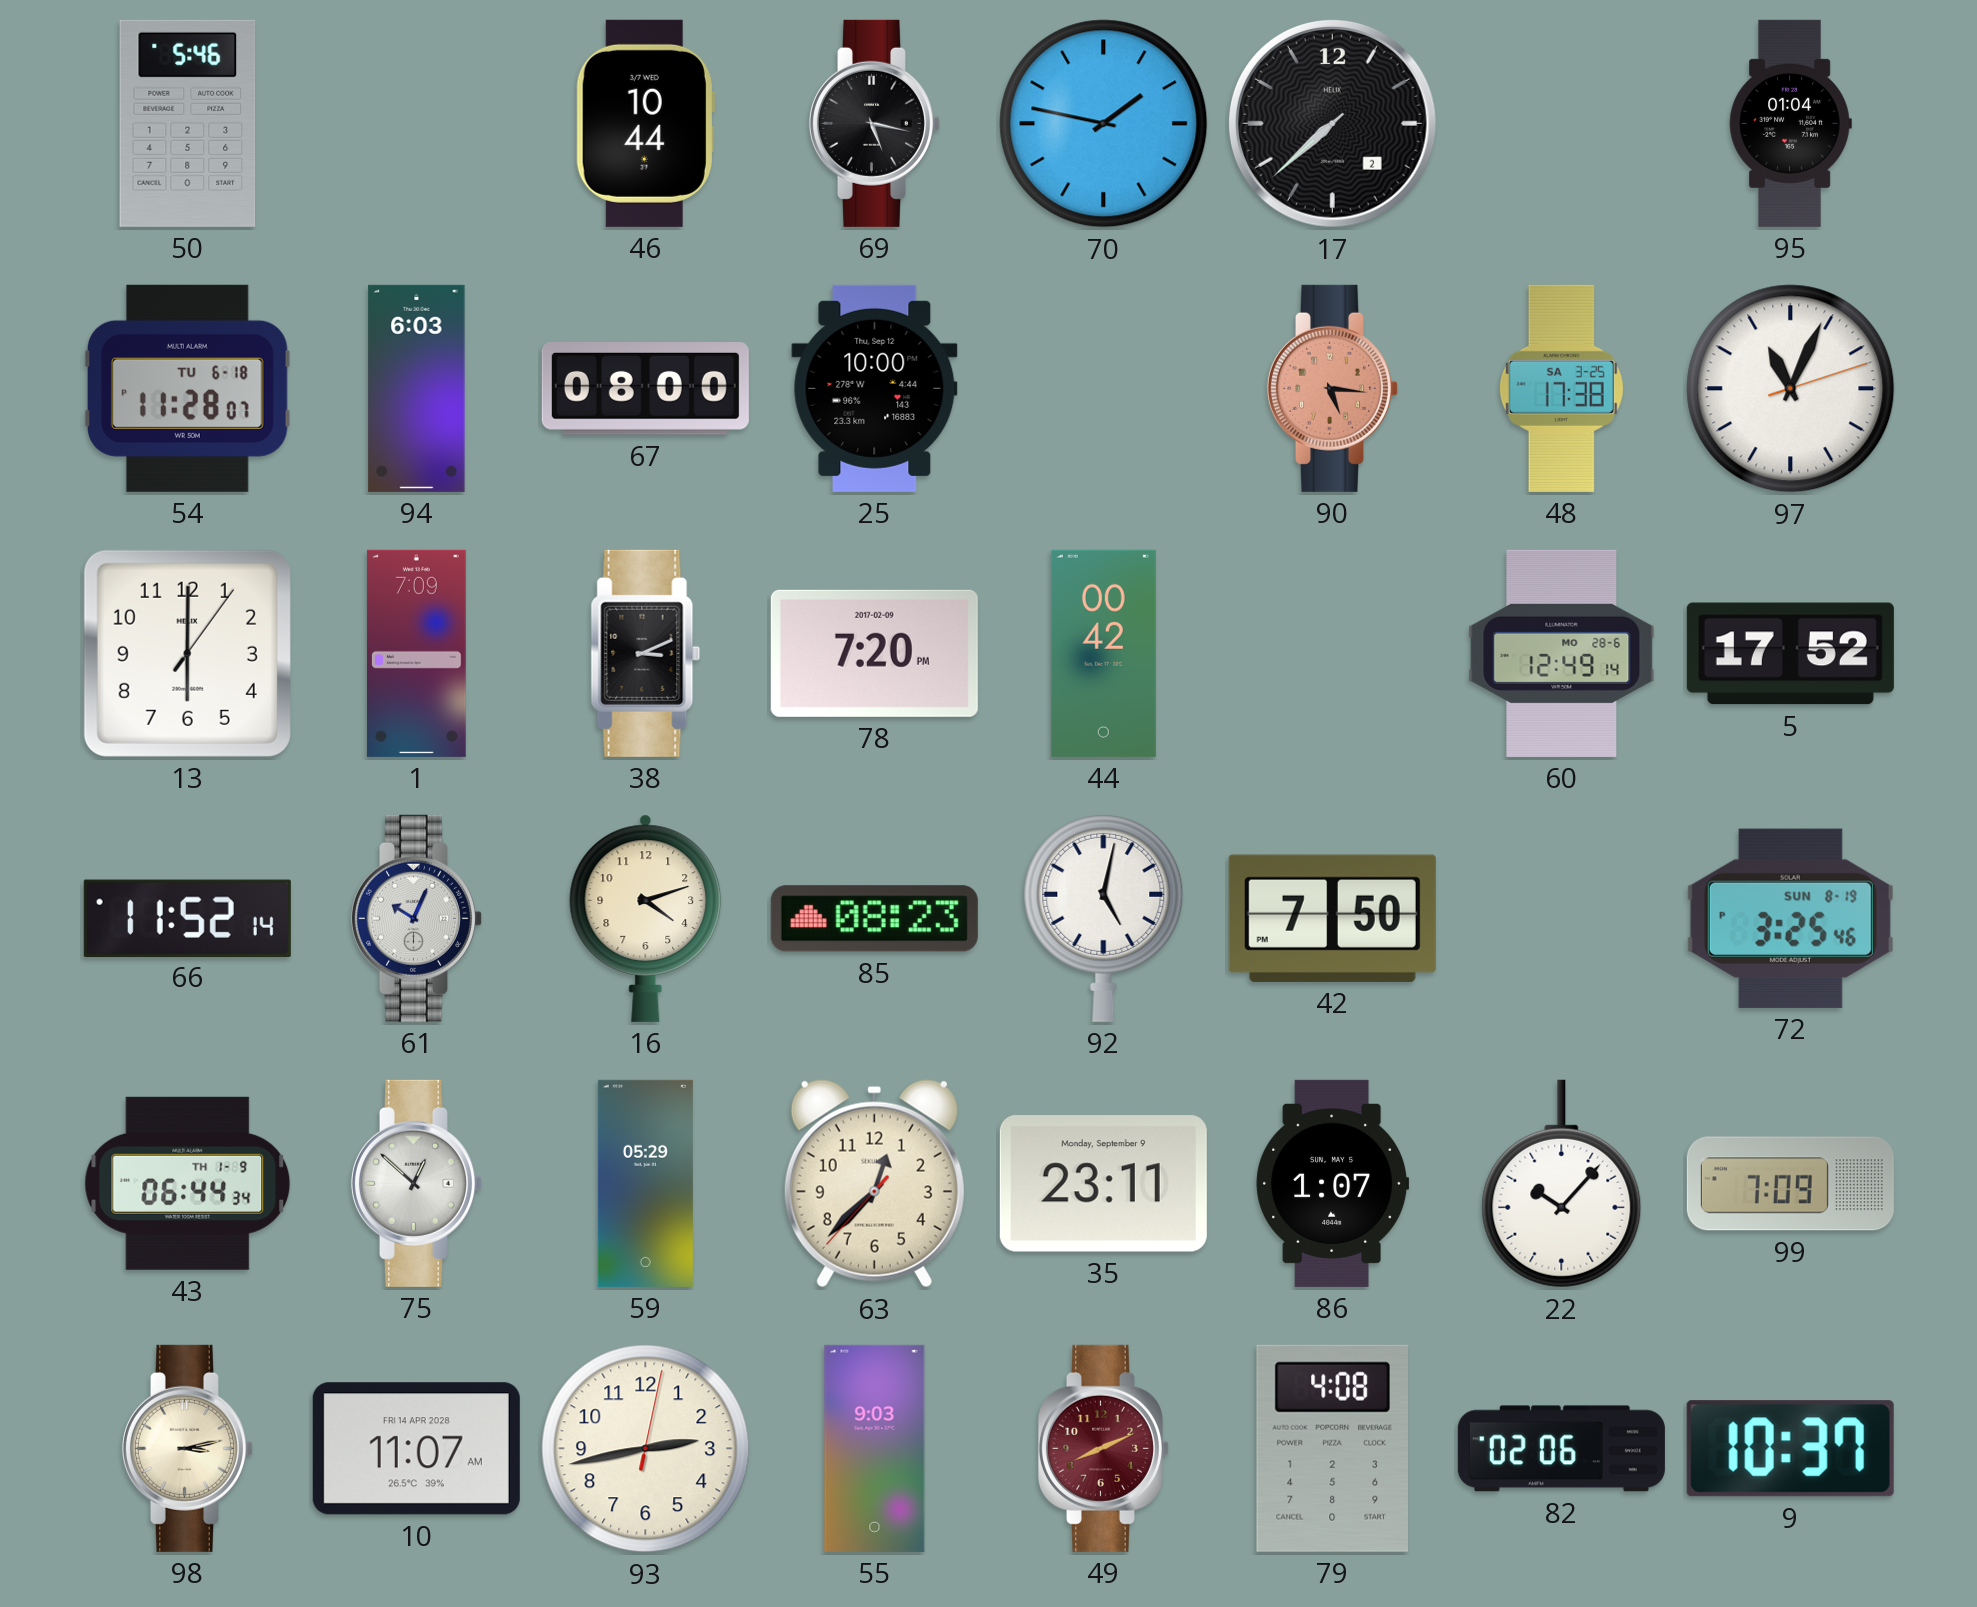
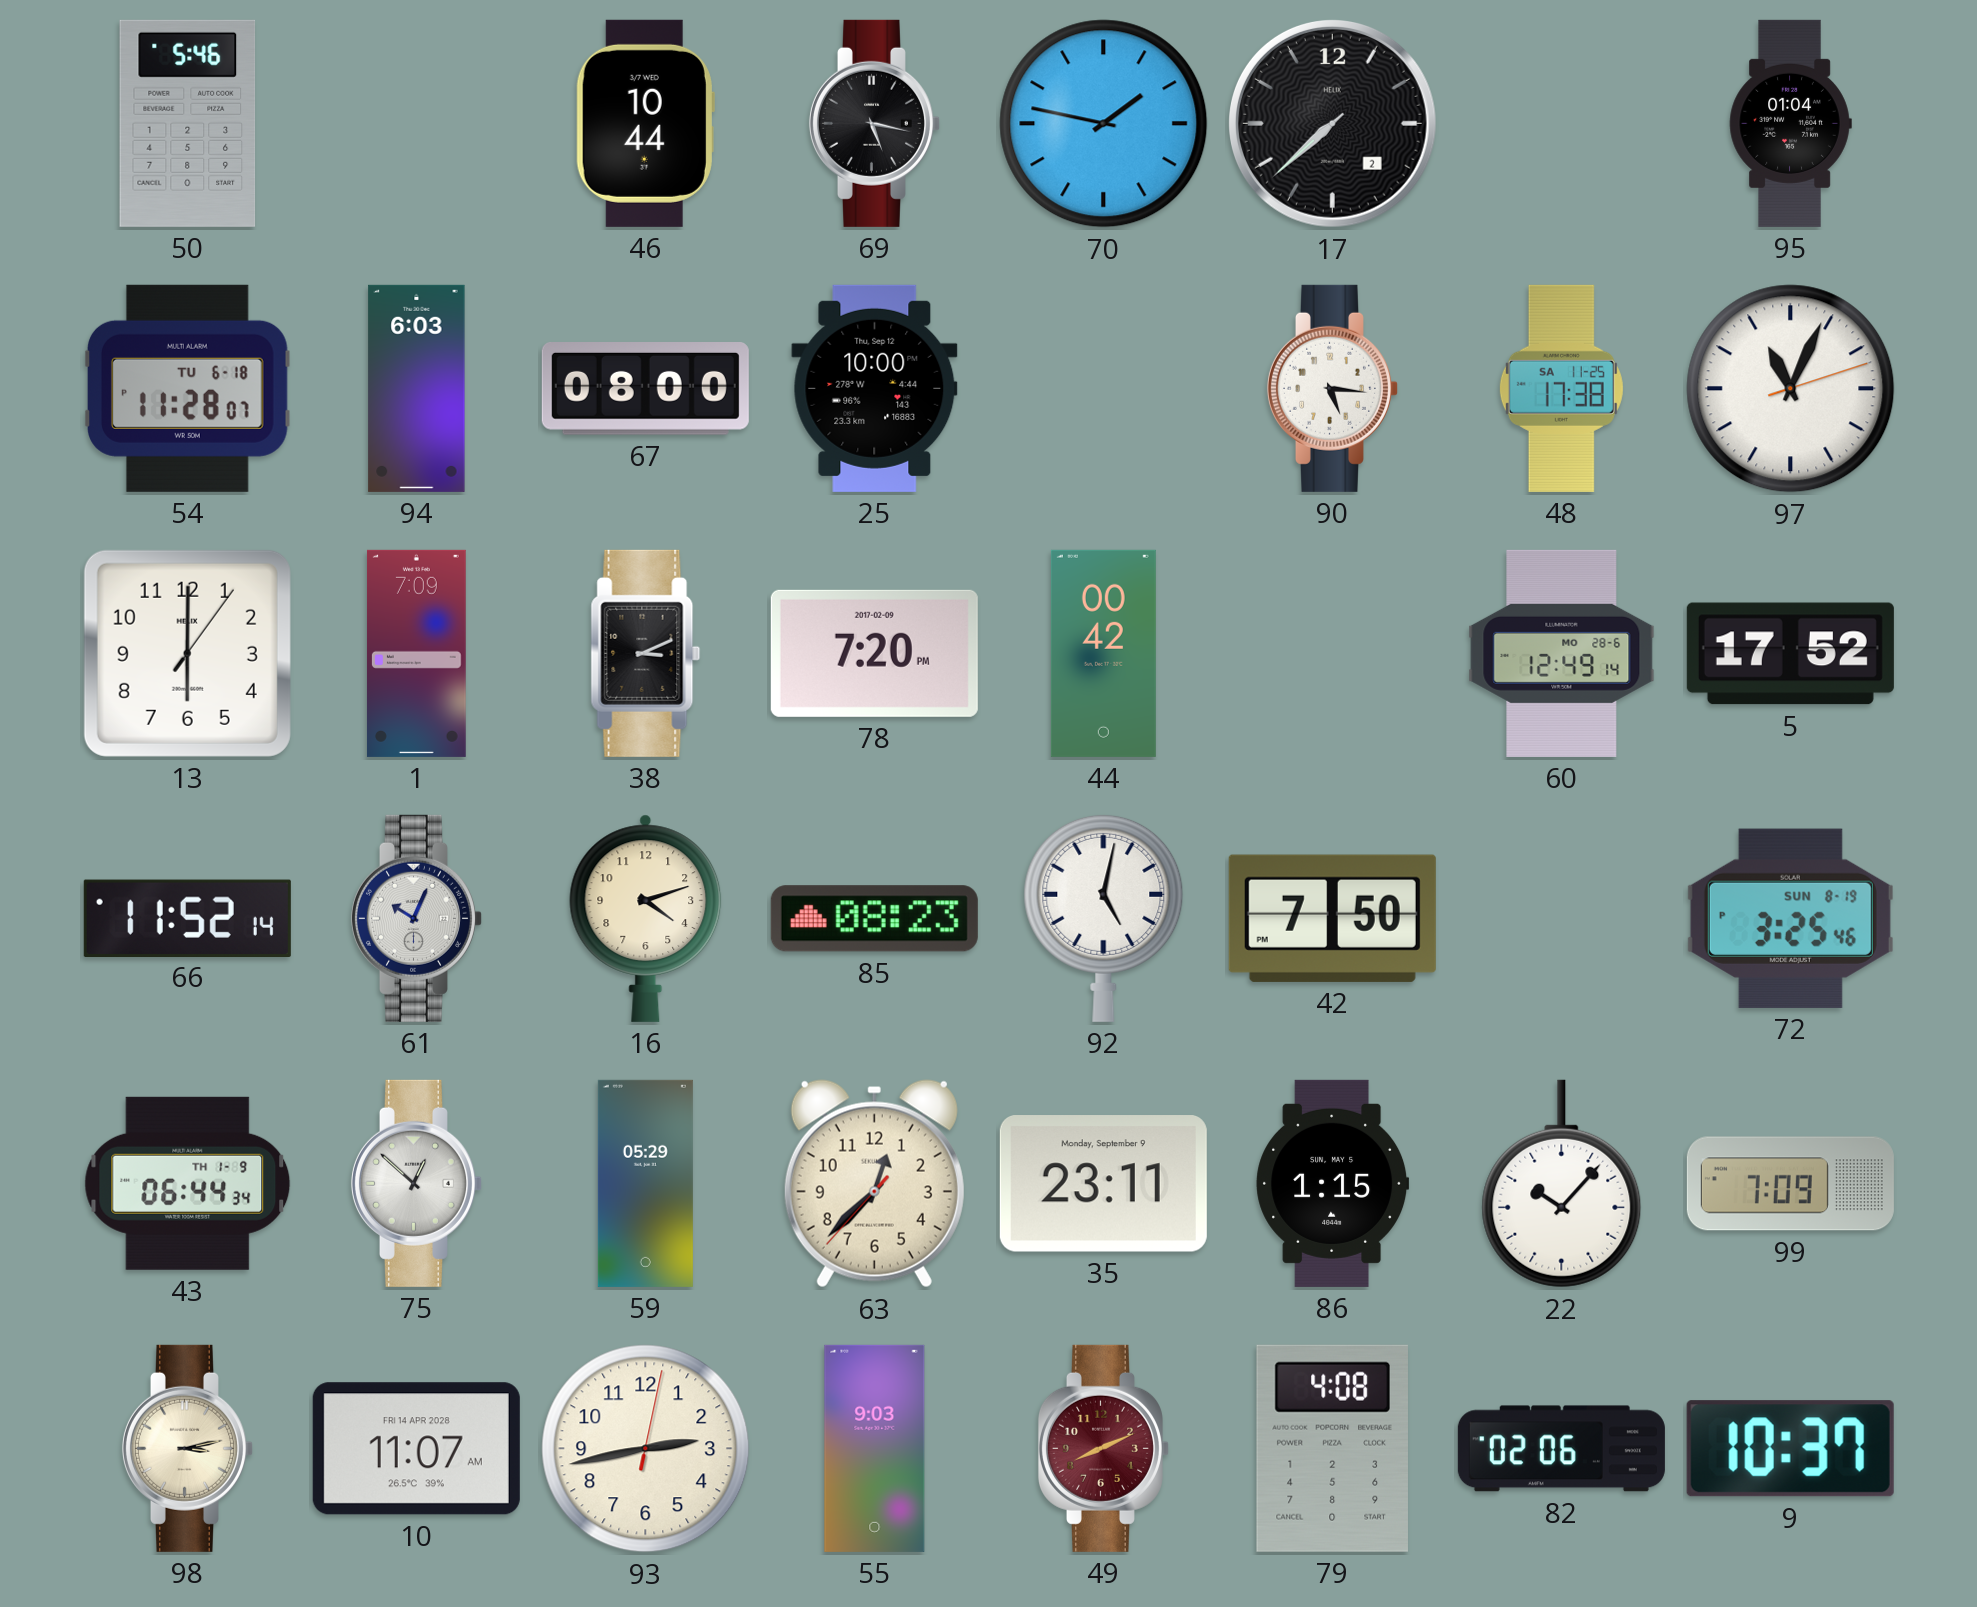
90 dial: salmon -> white (1332, 388)
48 date: SA 3-25 -> SA 11-25 (1561, 388)
86: 1:07 -> 1:15 (1333, 1183)
